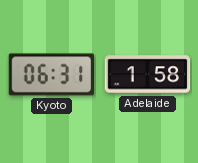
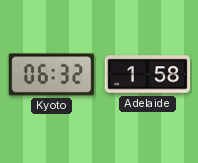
Kyoto: 06:31 -> 06:32 (52, 75)
